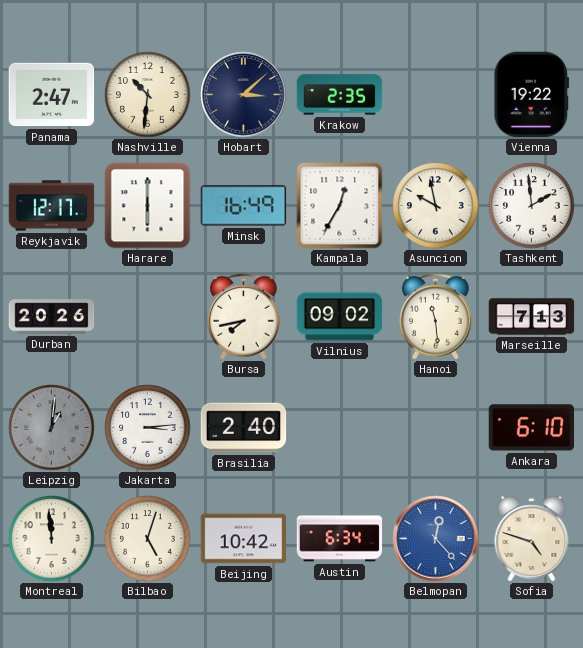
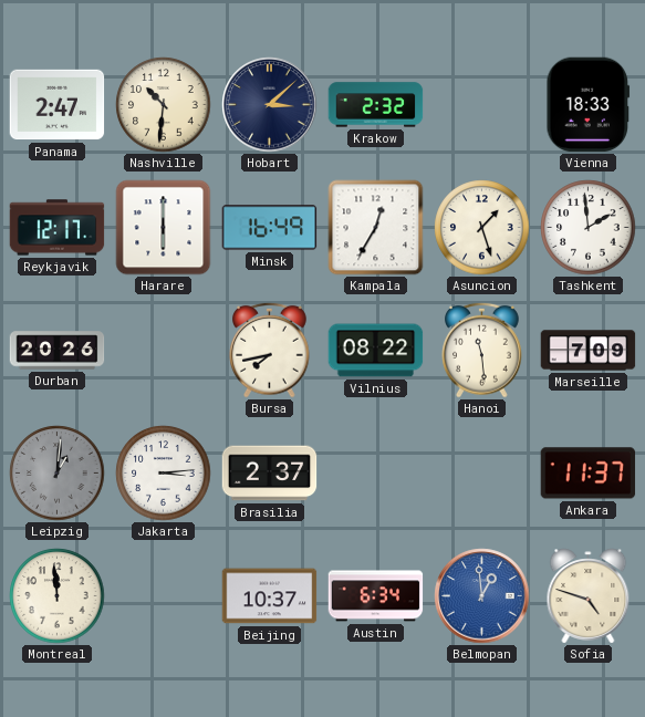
Krakow: 2:35 -> 2:32 (376, 105)
Vienna: 19:22 -> 18:33 (589, 105)
Asuncion: 9:58 -> 1:27 (482, 228)
Vilnius: 09:02 -> 08:22 (376, 351)
Marseille: 7:13 -> 7:09 (589, 351)
Brasilia: 2:40 -> 2:37 (270, 474)
Ankara: 6:10 -> 11:37 (589, 474)
Bilbao: 5:03 -> none (148, 539)
Beijing: 10:42 -> 10:37 (270, 596)
Belmopan: 12:23 -> 12:59 (482, 596)
